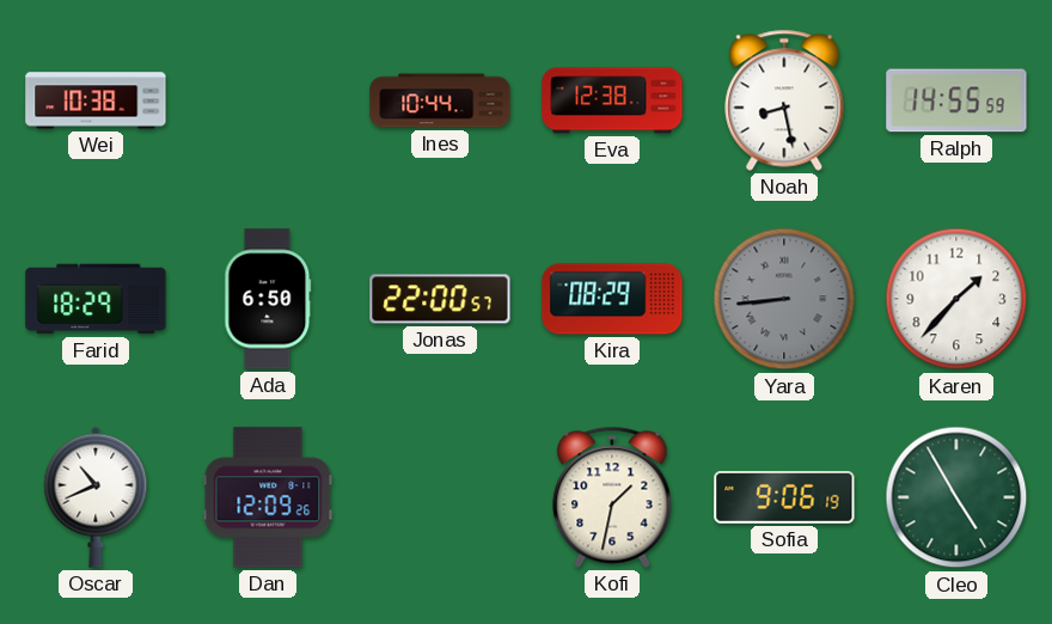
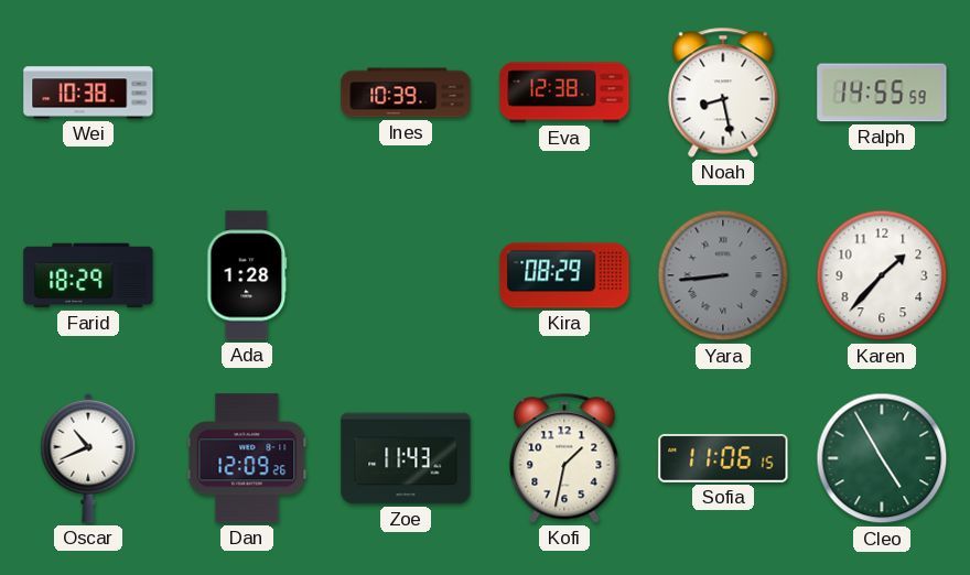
Ines: 10:44 -> 10:39 (406, 93)
Ada: 6:50 -> 1:28 (247, 275)
Jonas: 22:00 -> none (440, 299)
Zoe: none -> 11:43 (406, 458)
Sofia: 9:06 -> 11:06 (723, 458)
